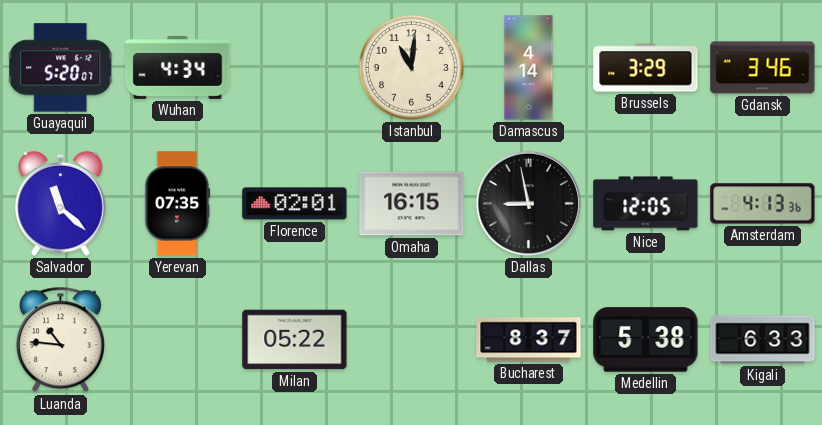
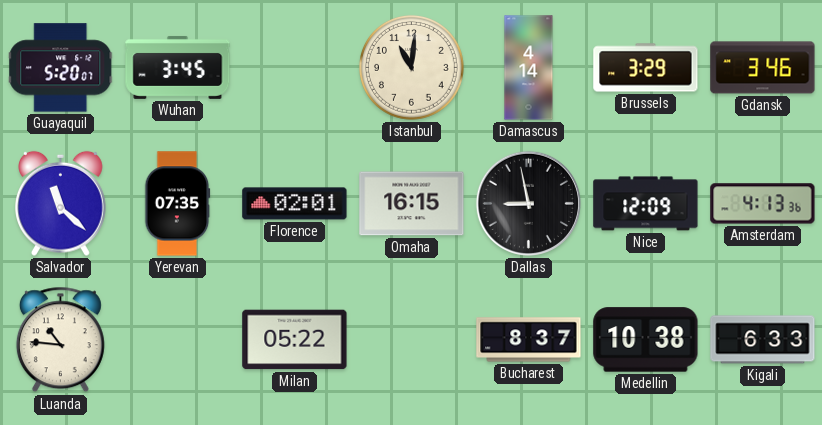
Wuhan: 4:34 -> 3:45 (178, 67)
Nice: 12:05 -> 12:09 (646, 204)
Medellin: 5:38 -> 10:38 (646, 340)
